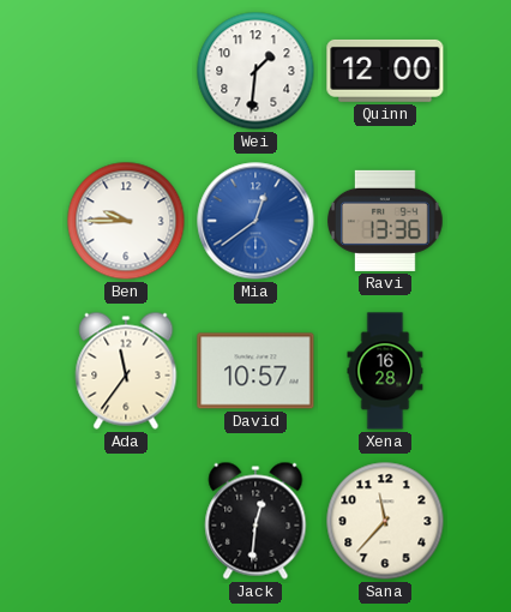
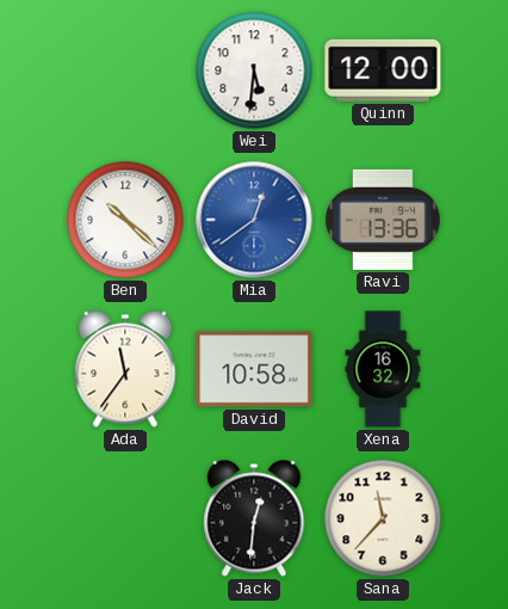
Wei: 1:31 -> 5:31 (254, 70)
Ben: 9:45 -> 10:22 (125, 220)
David: 10:57 -> 10:58 (254, 369)
Xena: 16:28 -> 16:32 (383, 369)
